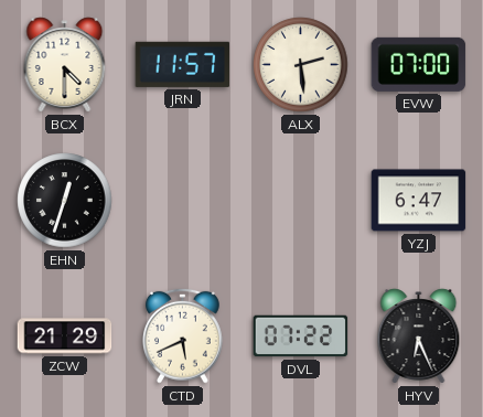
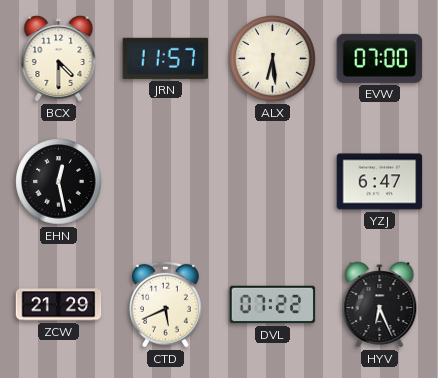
ALX: 2:29 -> 6:29 (273, 59)
EHN: 12:33 -> 12:28 (59, 182)
